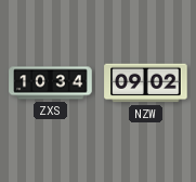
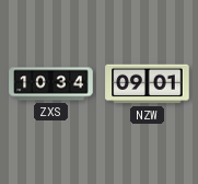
NZW: 09:02 -> 09:01 (148, 84)
